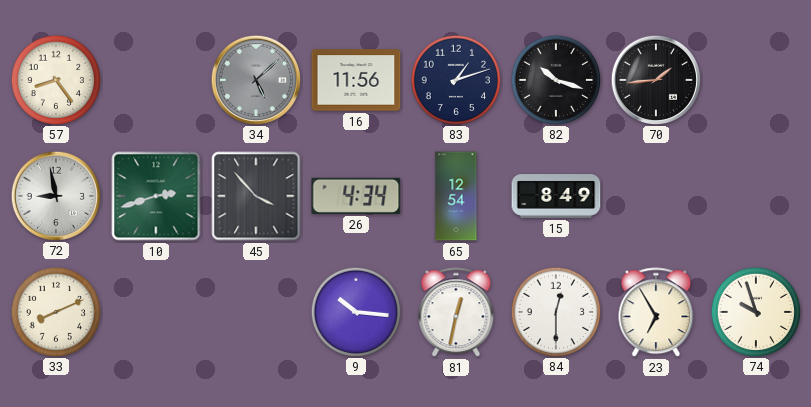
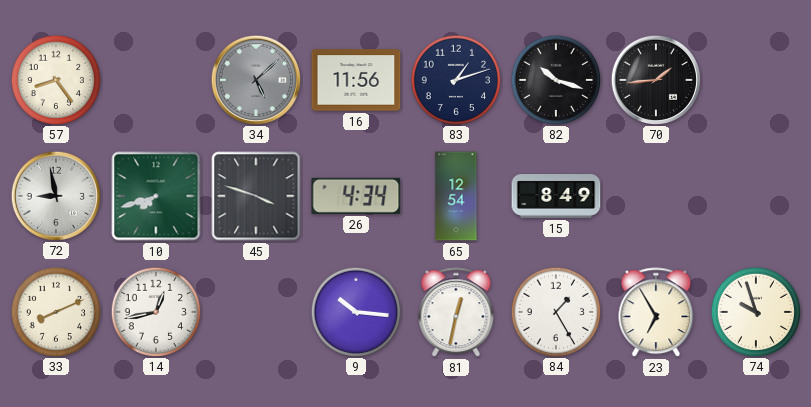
10: 2:42 -> 7:42 (156, 196)
45: 3:53 -> 3:48 (256, 196)
14: none -> 12:43 (155, 311)
84: 12:30 -> 1:25 (555, 311)
